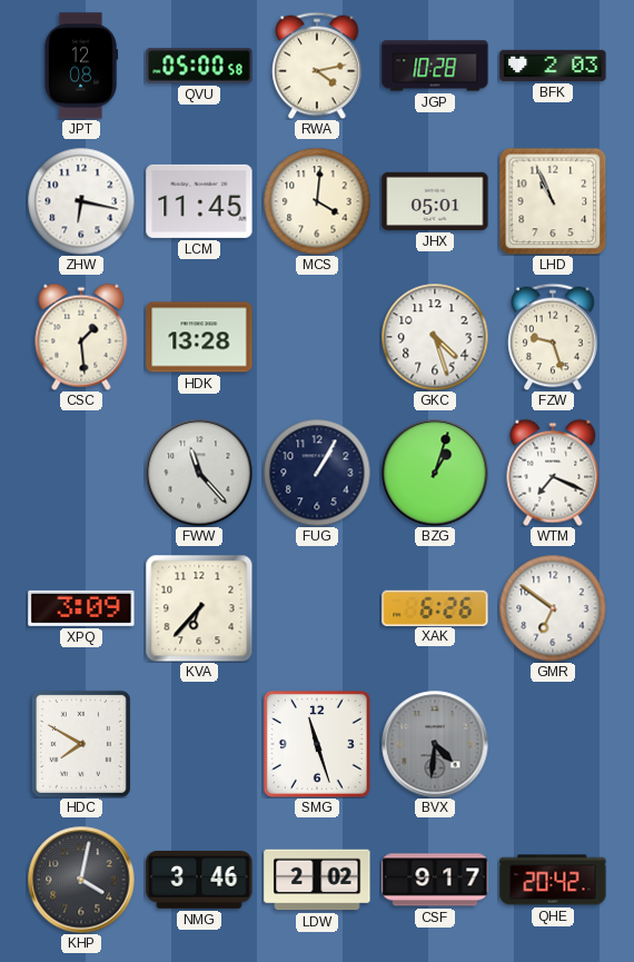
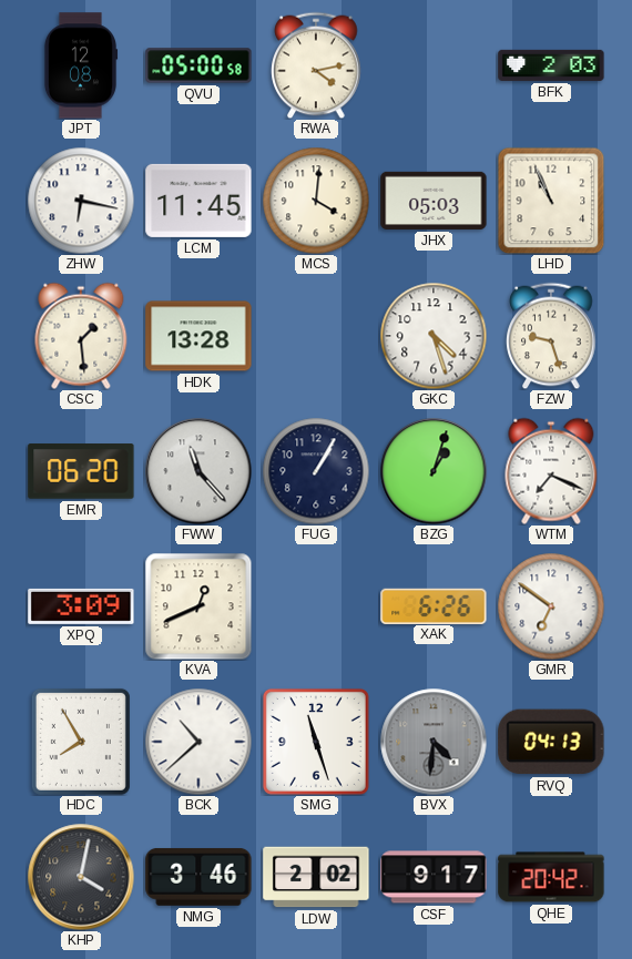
JGP: 10:28 -> none (435, 66)
JHX: 05:01 -> 05:03 (434, 201)
EMR: none -> 06:20 (81, 471)
KVA: 6:37 -> 12:41 (198, 606)
HDC: 7:50 -> 7:55 (81, 742)
BCK: none -> 10:38 (198, 742)
RVQ: none -> 04:13 (551, 742)
